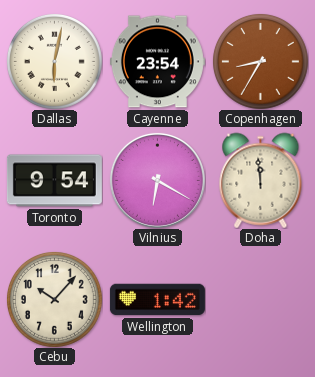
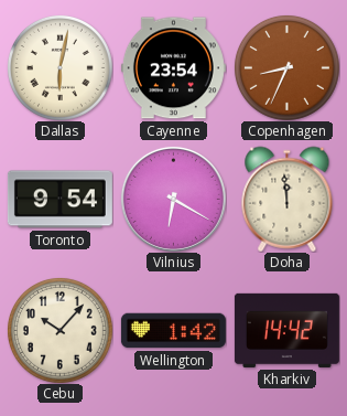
Copenhagen: 8:35 -> 8:34 (286, 67)
Kharkiv: none -> 14:42 (286, 330)
